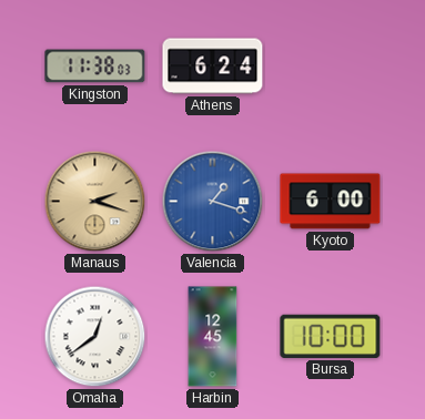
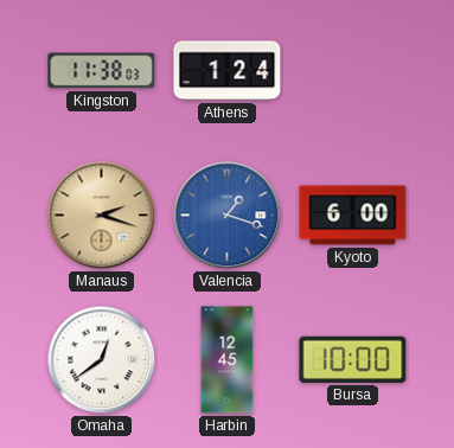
Athens: 6:24 -> 1:24 (228, 71)
